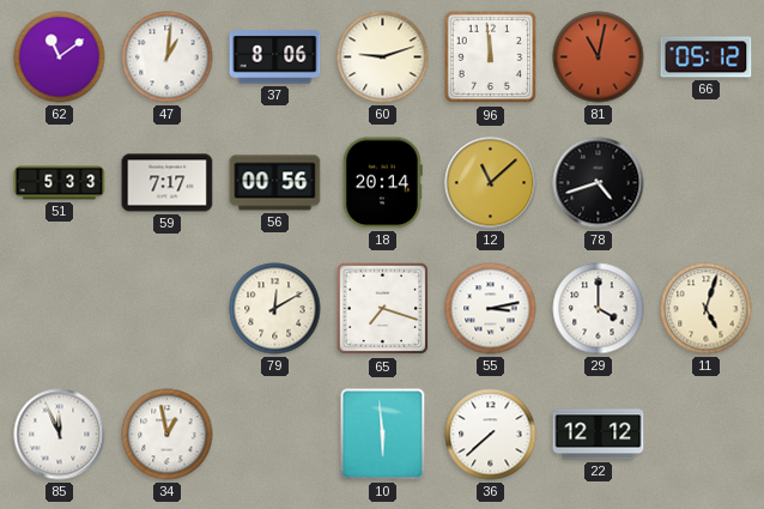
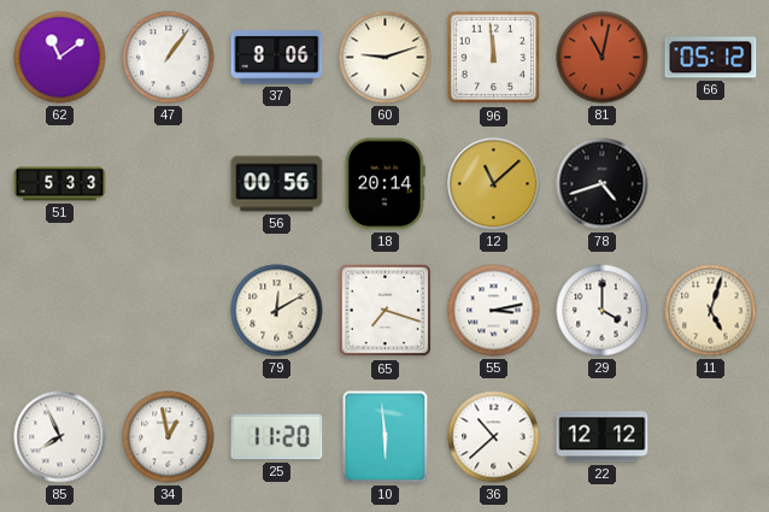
47: 1:01 -> 1:06 (169, 58)
59: 7:17 -> none (168, 183)
85: 11:56 -> 7:56 (60, 437)
25: none -> 11:20 (277, 437)
36: 7:38 -> 10:38 (494, 437)
